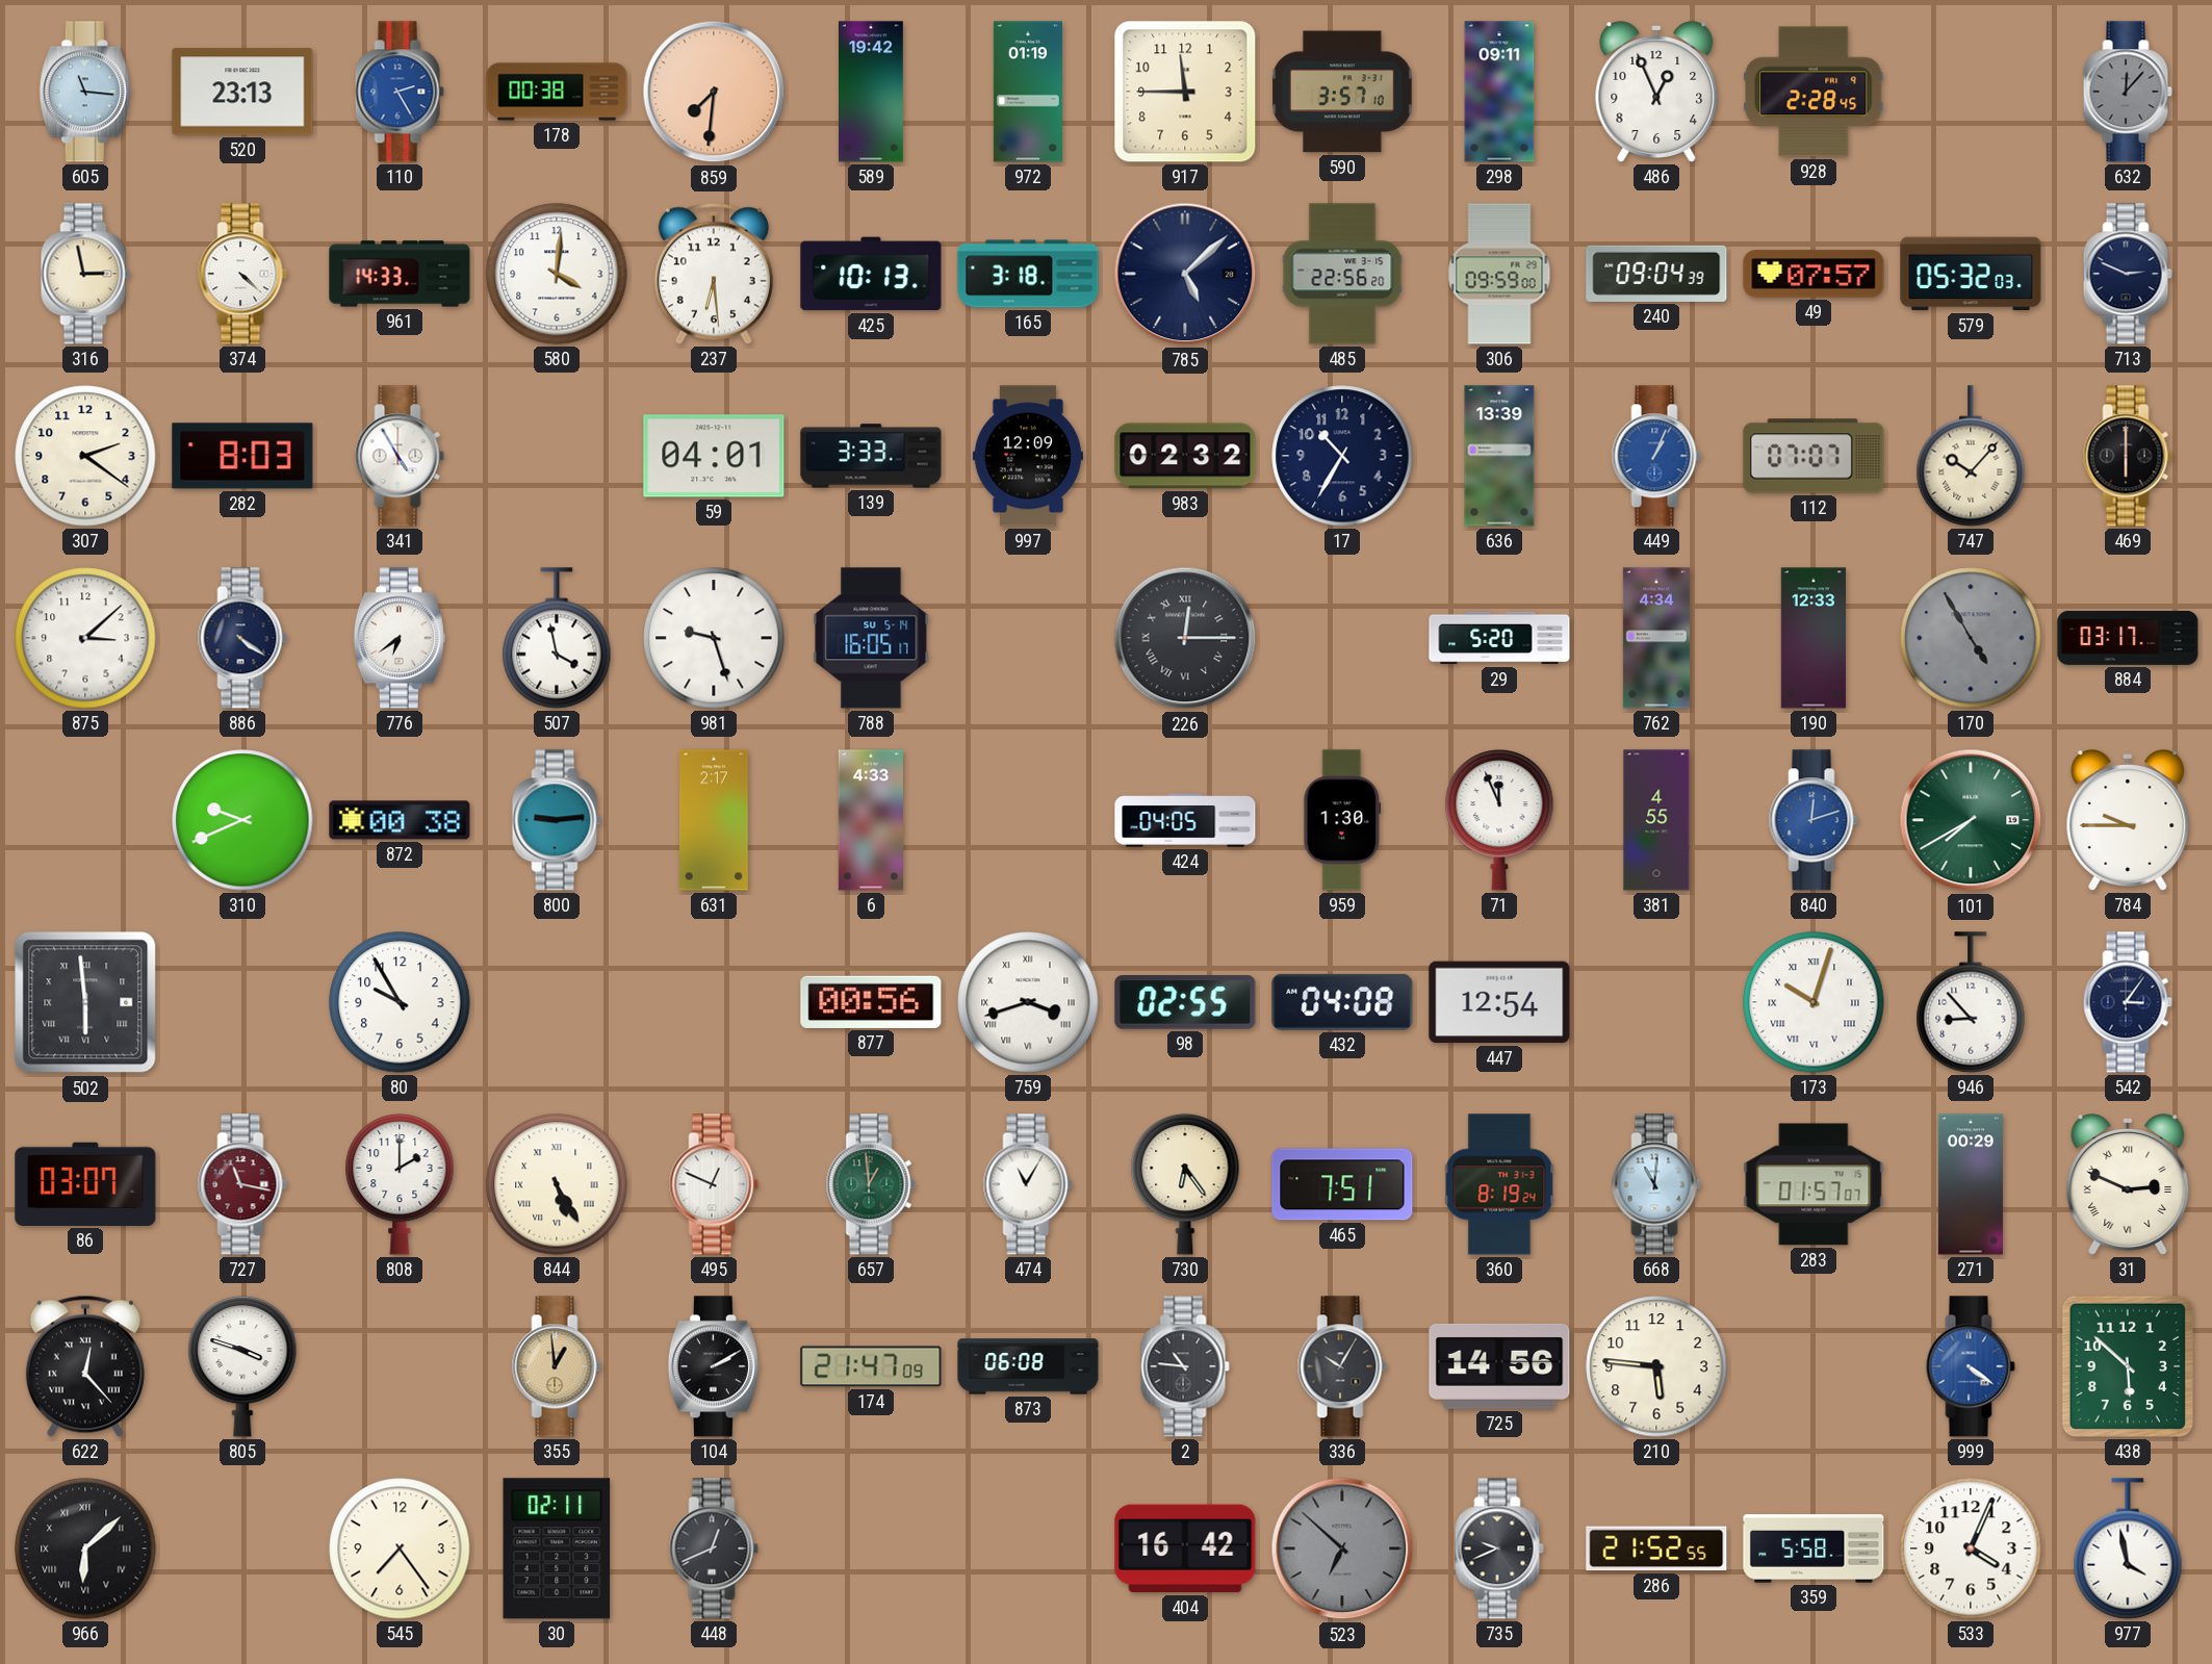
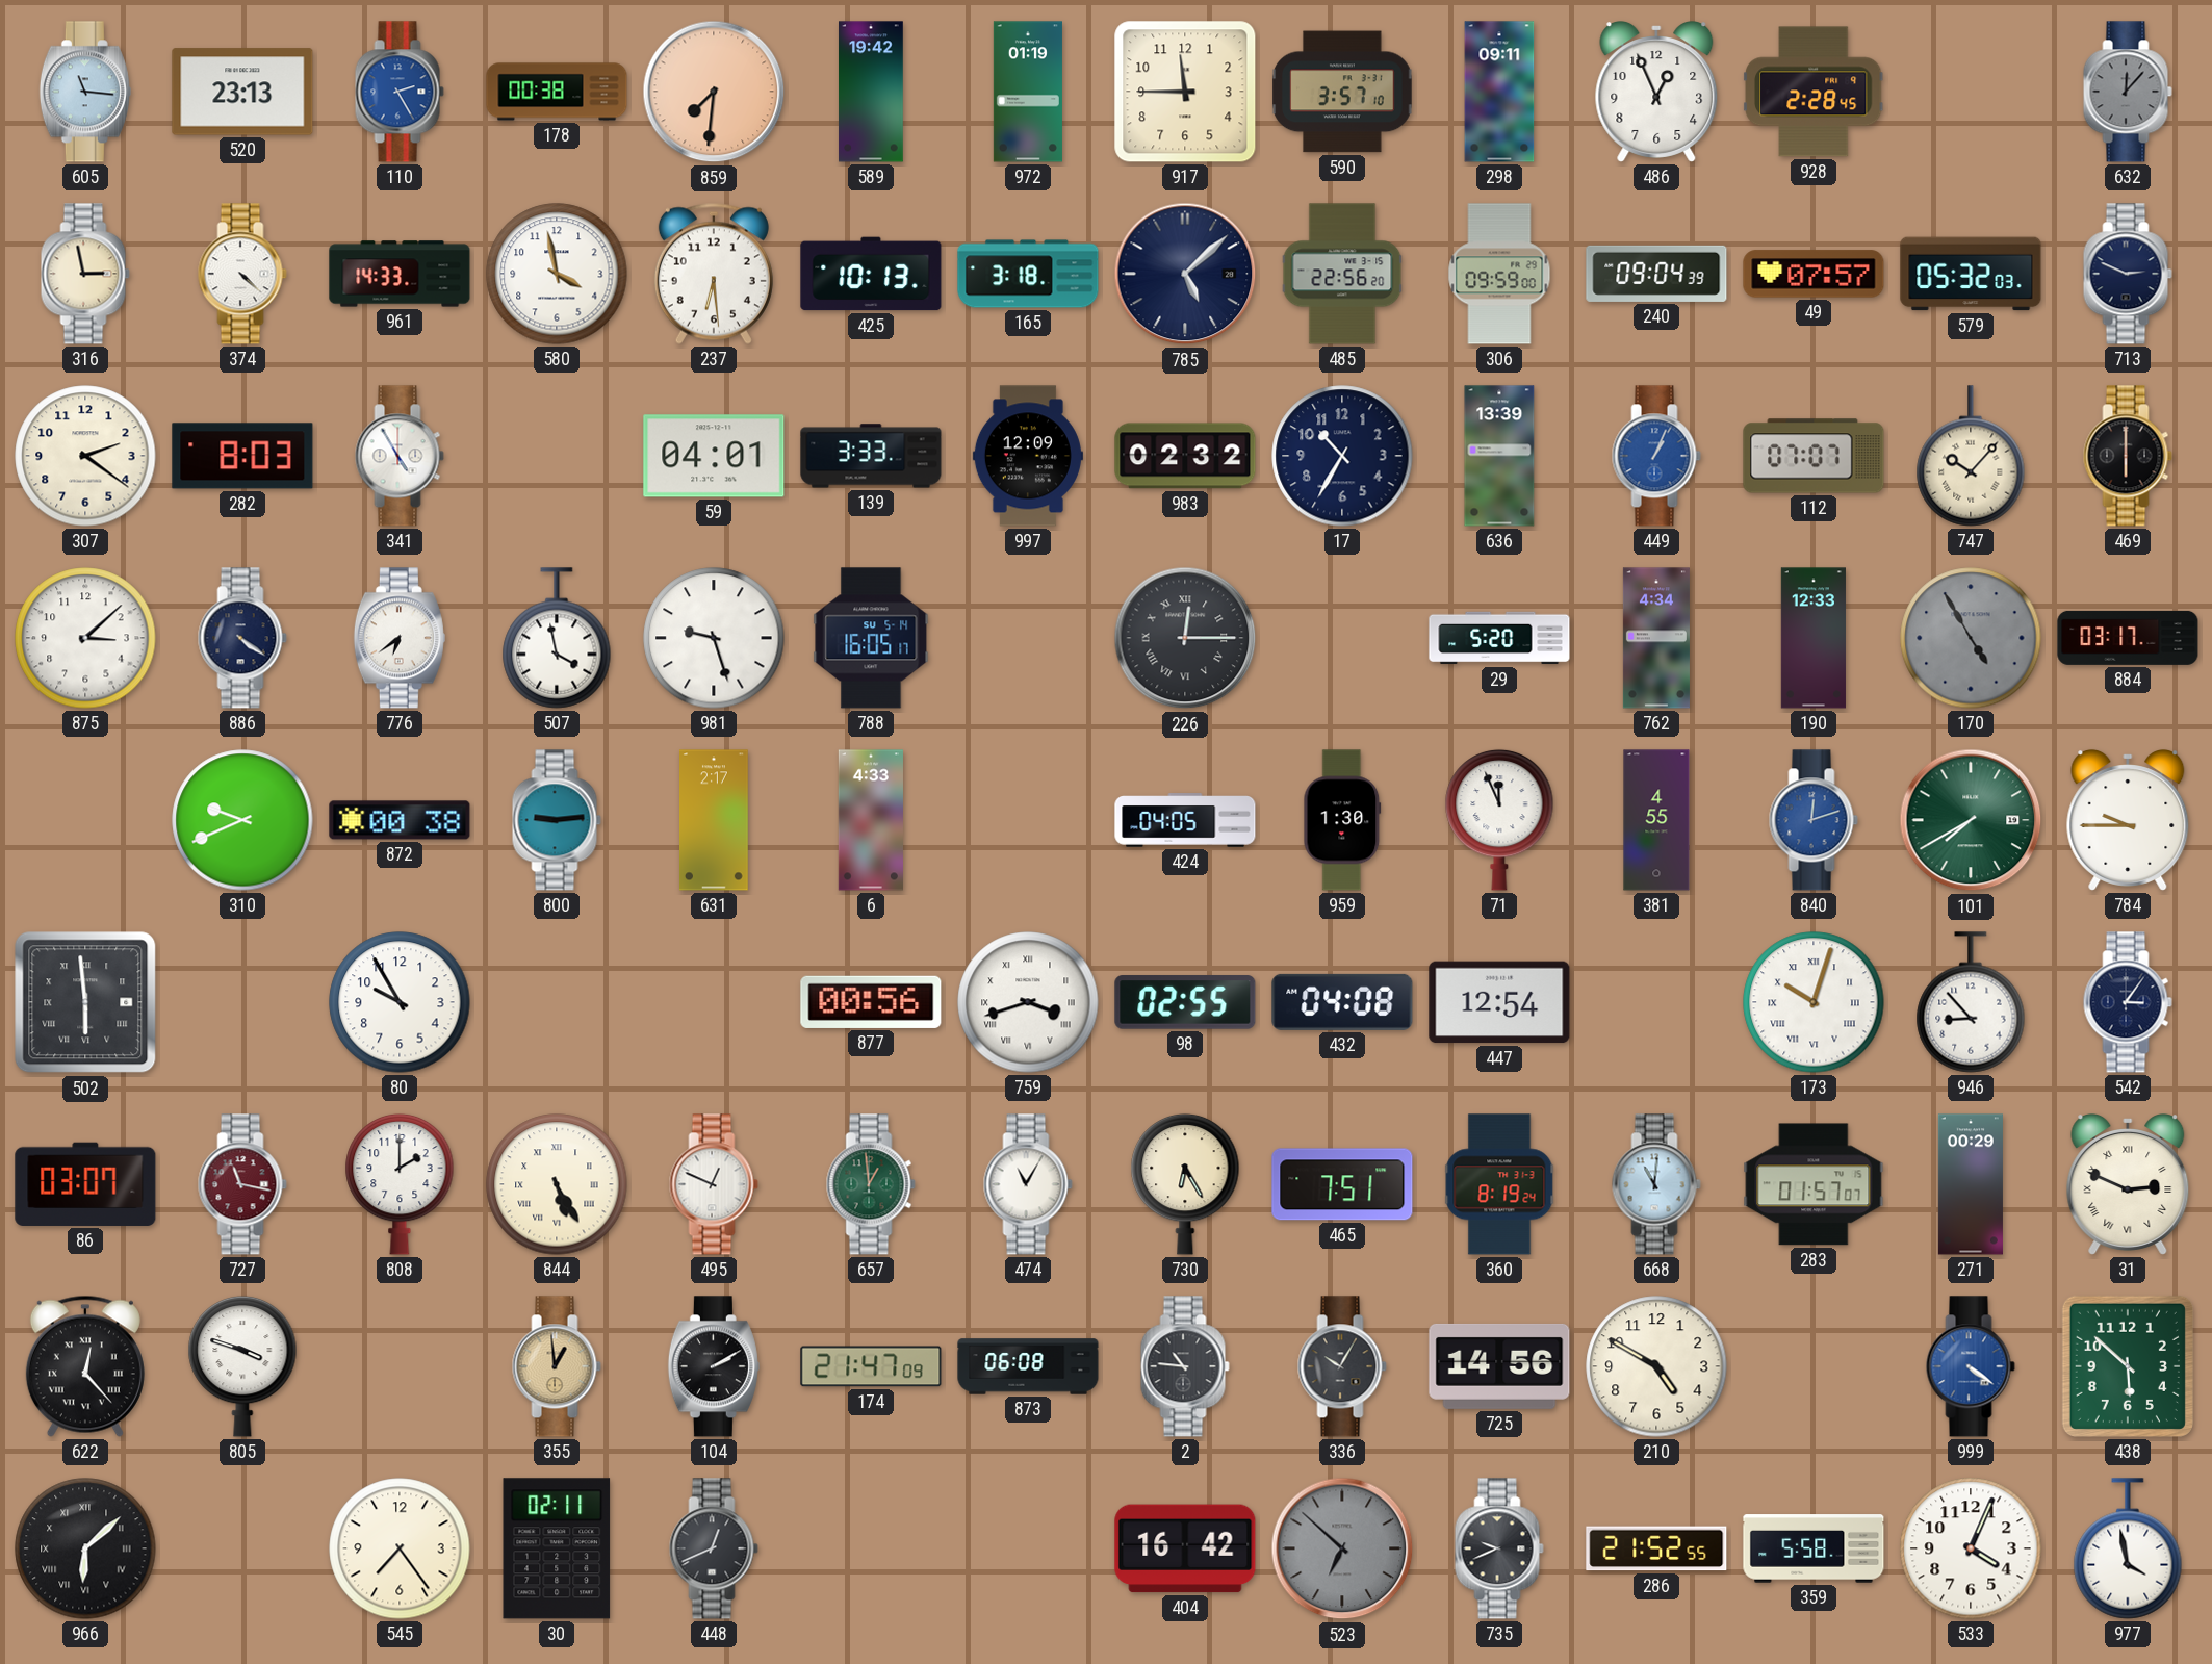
580: 4:01 -> 3:58 (557, 274)
730: 6:24 -> 6:25 (1185, 1184)
210: 5:46 -> 4:50 (1656, 1366)
